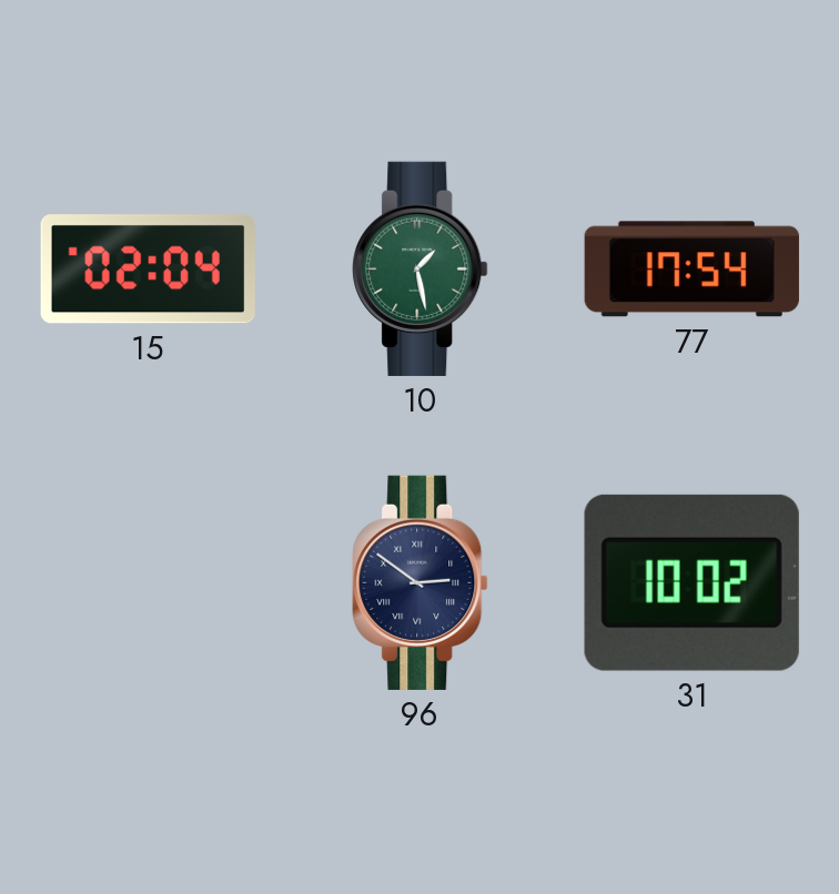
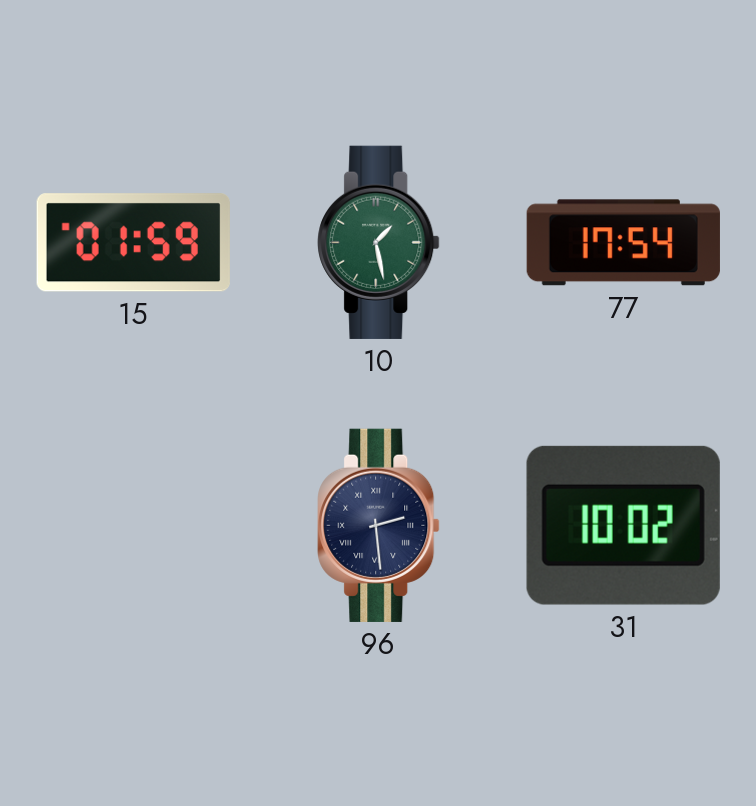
15: 02:04 -> 01:59 (133, 243)
96: 2:51 -> 2:29 (379, 525)
